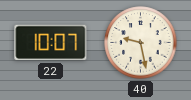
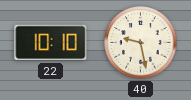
22: 10:07 -> 10:10 (51, 43)
